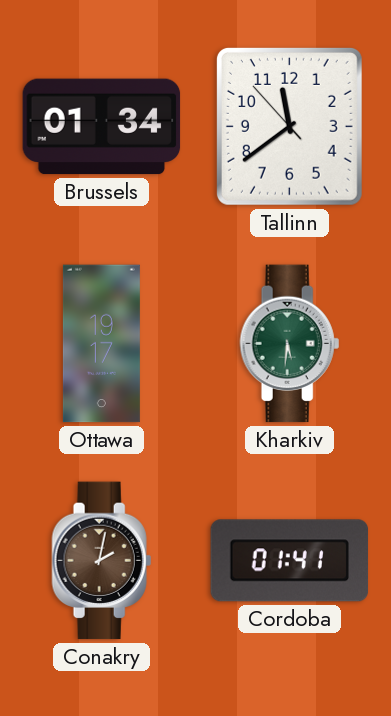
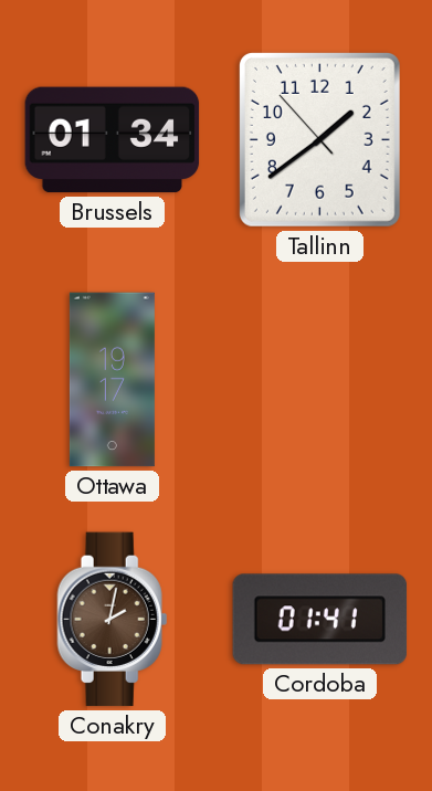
Tallinn: 11:38 -> 1:38 (319, 139)
Kharkiv: 5:31 -> none (290, 344)
